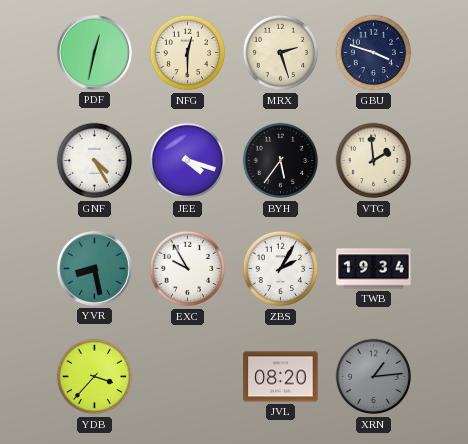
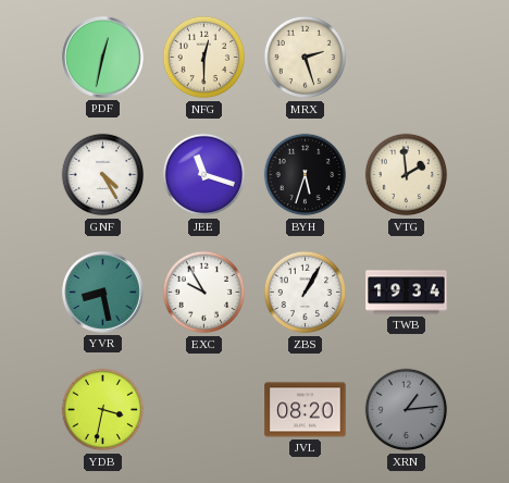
GBU: 3:48 -> none (374, 53)
JEE: 4:18 -> 11:18 (204, 175)
BYH: 5:36 -> 5:33 (306, 175)
ZBS: 2:05 -> 1:05 (306, 293)
YDB: 3:37 -> 3:32 (103, 410)
